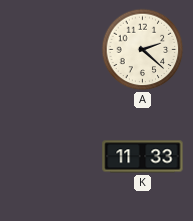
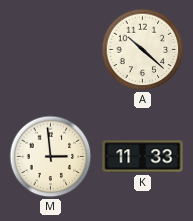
A: 2:22 -> 10:22 (143, 50)
M: none -> 2:59 (51, 157)
